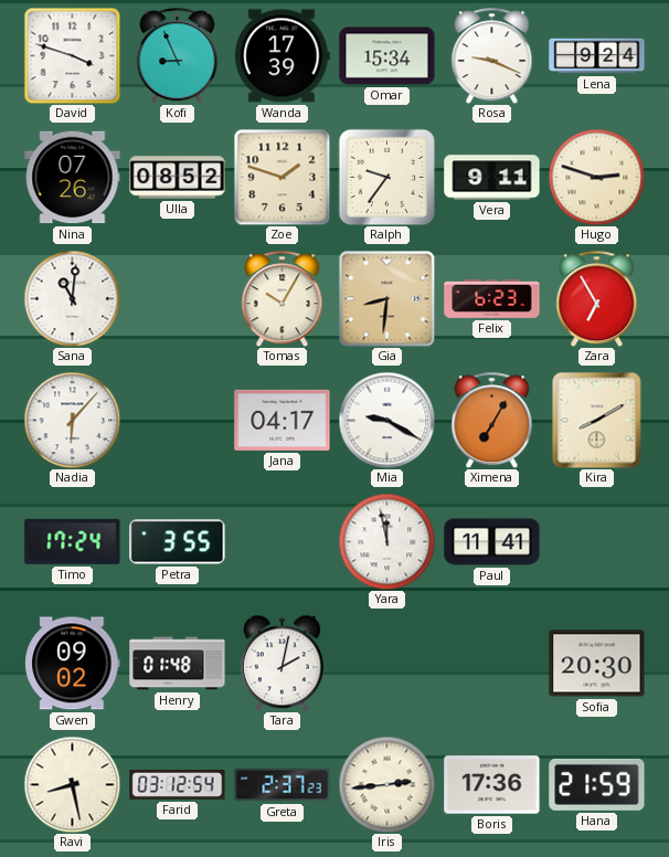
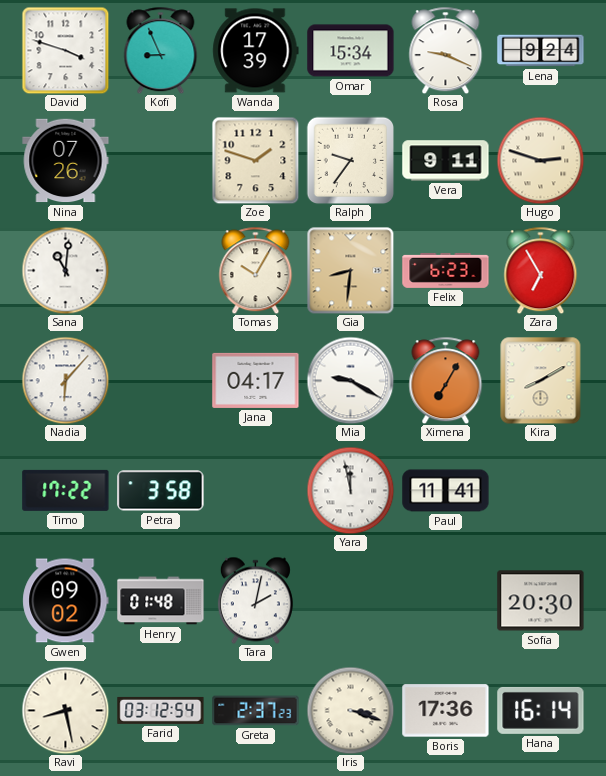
Ulla: 08:52 -> none (178, 178)
Timo: 17:24 -> 17:22 (66, 490)
Petra: 3:55 -> 3:58 (161, 491)
Iris: 2:44 -> 3:18 (350, 710)
Hana: 21:59 -> 16:14 (541, 710)
